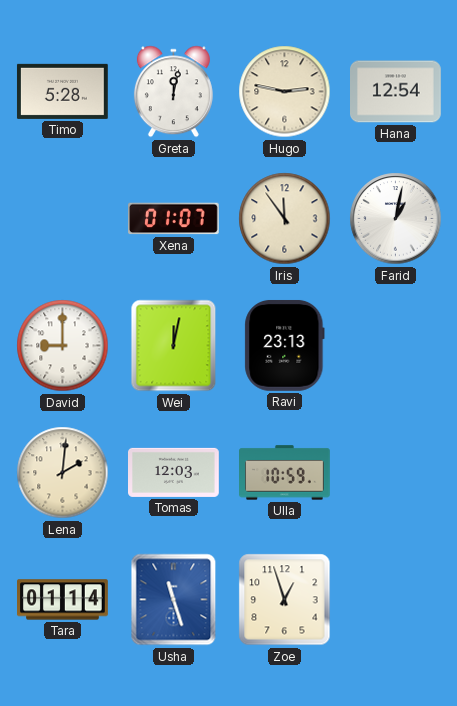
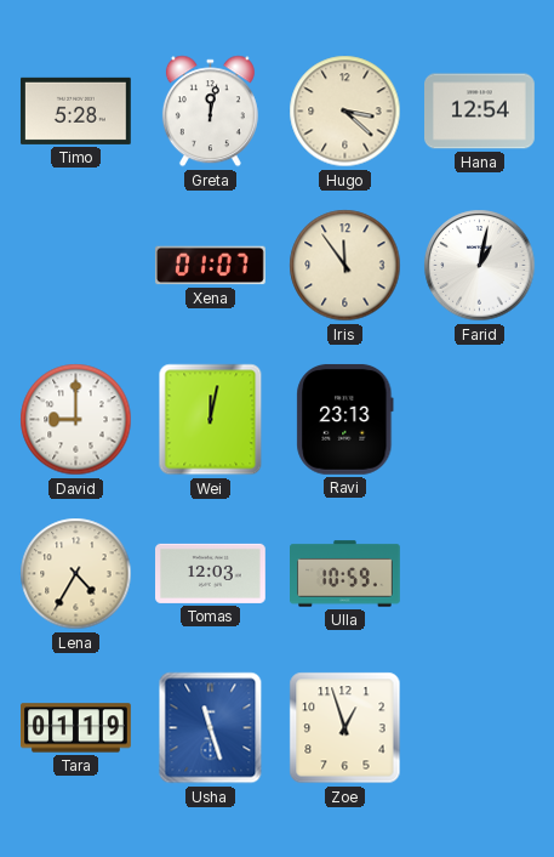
Hugo: 2:47 -> 3:22 (345, 112)
Lena: 2:01 -> 4:35 (76, 574)
Tara: 01:14 -> 01:19 (76, 728)
